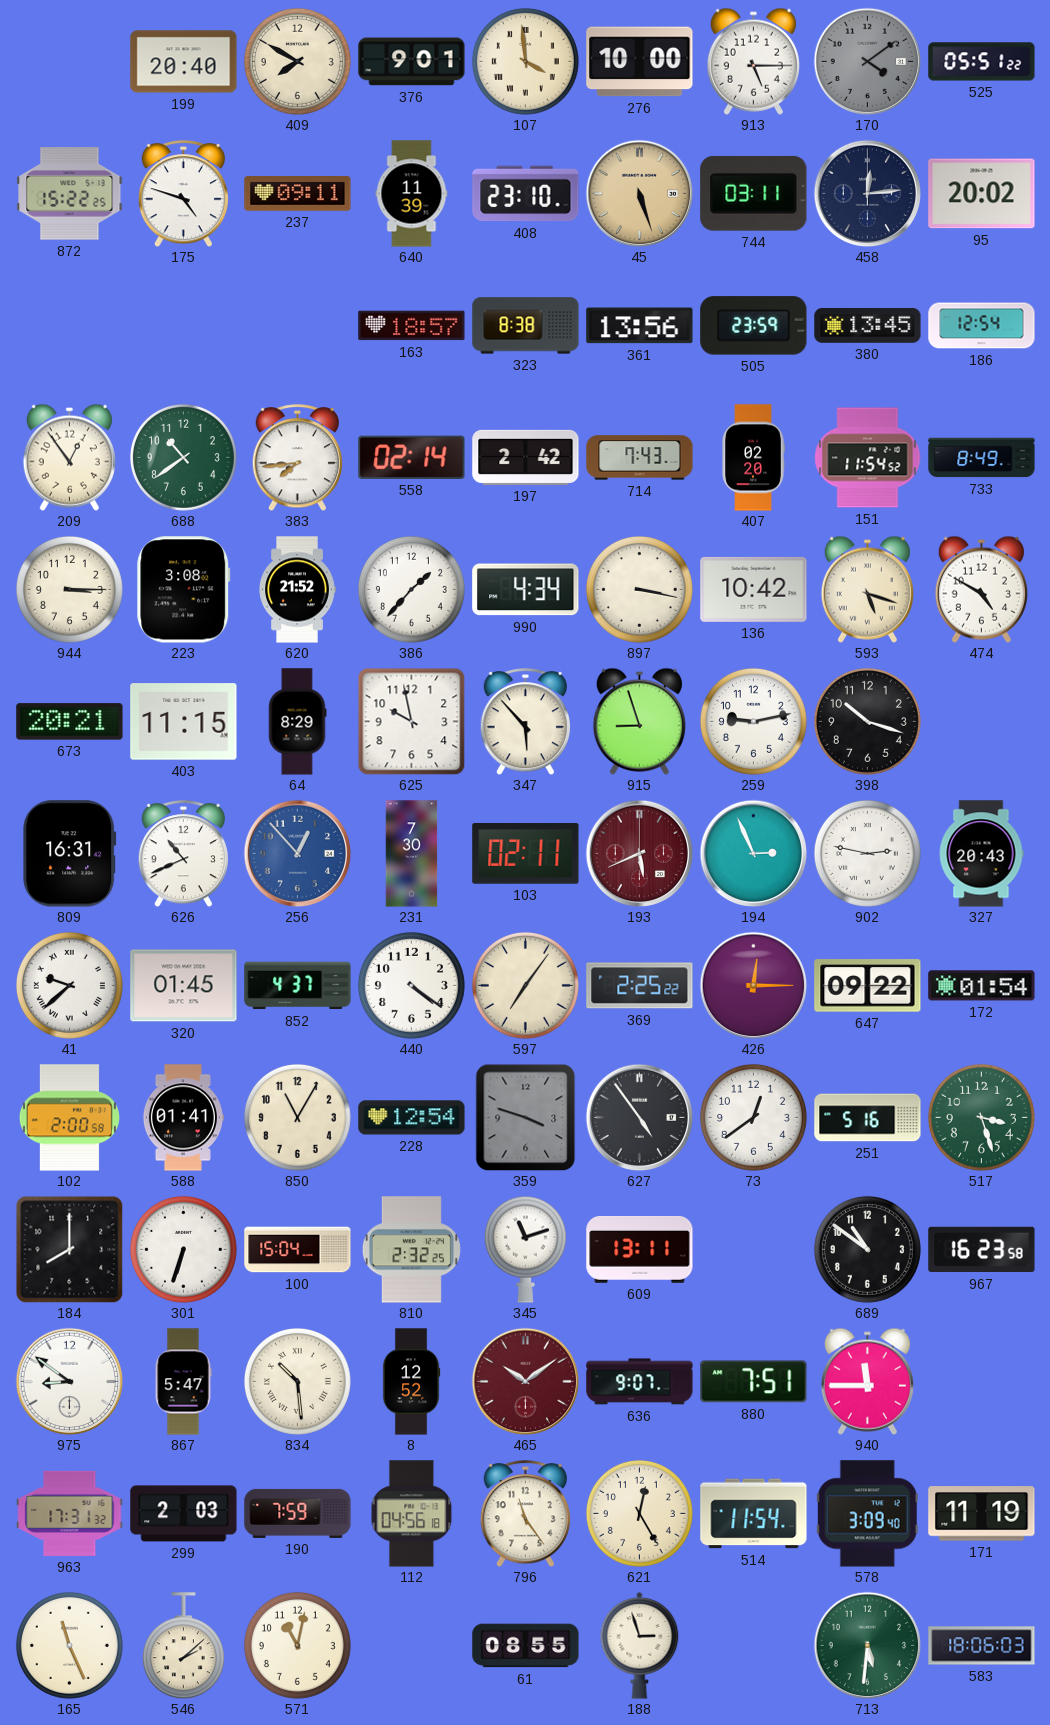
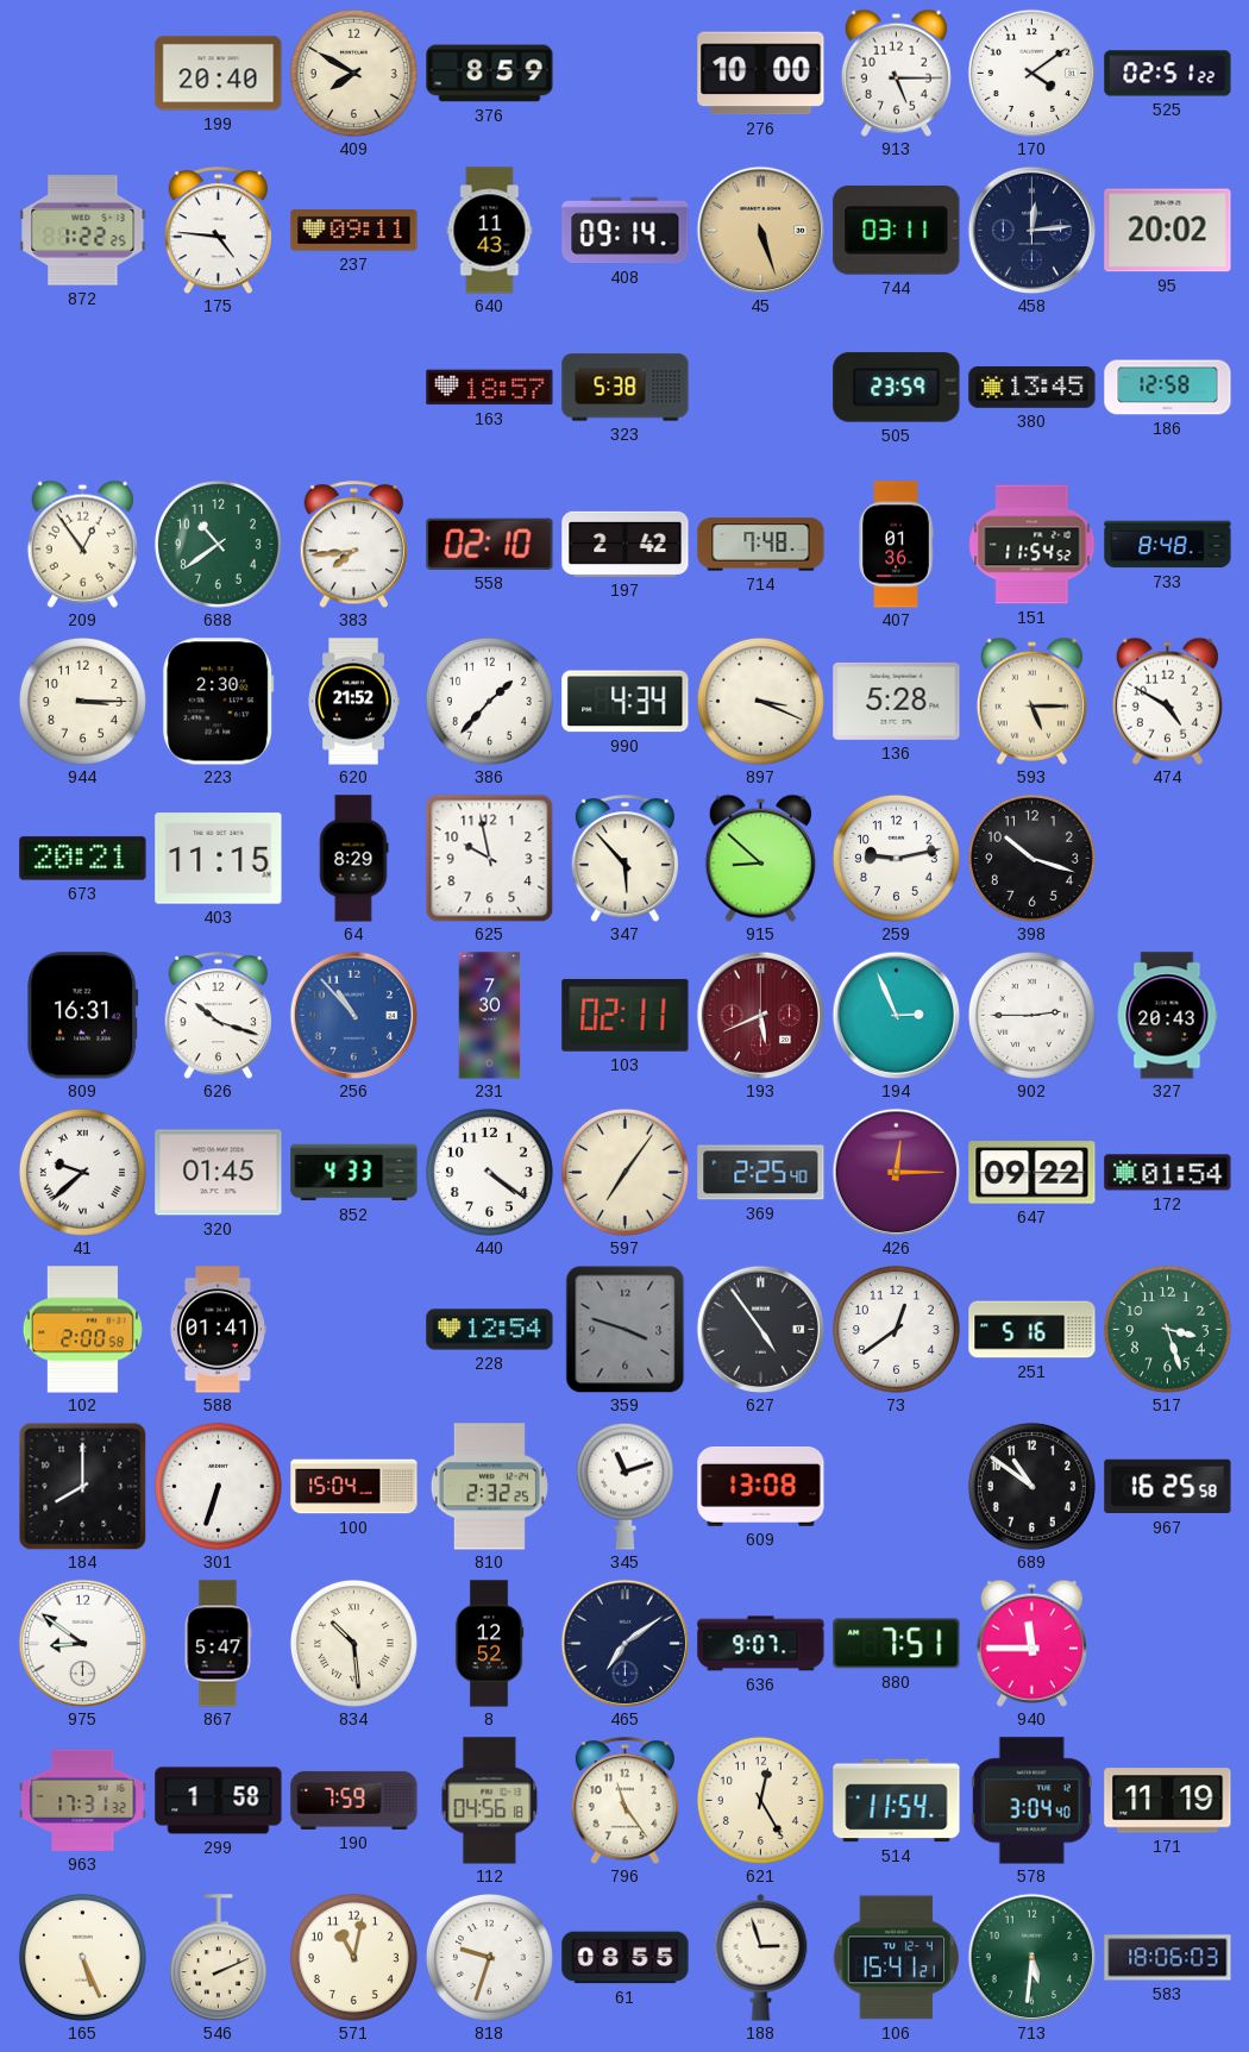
376: 9:01 -> 8:59 (490, 74)
107: 3:59 -> none (525, 61)
170 dial: grey -> white (1031, 73)
525: 05:51 -> 02:51 (1168, 74)
872: 15:22 -> 1:22 (83, 231)
175: 4:48 -> 4:46 (218, 231)
640: 11:39 -> 11:43 (490, 231)
408: 23:10 -> 09:14 (626, 231)
323: 8:38 -> 5:38 (626, 388)
361: 13:56 -> none (640, 326)
186: 12:54 -> 12:58 (1168, 388)
558: 02:14 -> 02:10 (490, 544)
714: 7:43 -> 7:48 (761, 545)
407: 02:20 -> 01:36 (896, 545)
733: 8:49 -> 8:48 (1168, 545)
223: 3:08 -> 2:30 (219, 702)
897: 3:17 -> 3:19 (760, 701)
136: 10:42 -> 5:28 (897, 701)
593: 5:18 -> 5:15 (1031, 701)
915: 8:57 -> 8:52 (760, 858)
626: 10:41 -> 10:18 (218, 1016)
256: 12:53 -> 10:53 (353, 1015)
902: 2:47 -> 2:45 (1031, 1015)
852: 4:37 -> 4:33 (354, 1173)
369: 2:25:22 -> 2:25:40 (761, 1173)
850: 11:05 -> none (297, 1117)
609: 13:11 -> 13:08 (761, 1486)
967: 16:23 -> 16:25 (1168, 1487)
465: 10:09 -> 7:09 (624, 1643)
465 dial: burgundy -> navy (624, 1643)
299: 2:03 -> 1:58 (219, 1801)
578: 3:09 -> 3:04 (1031, 1801)
165: 11:26 -> 5:26 (82, 1957)
546: 2:08 -> 2:11 (218, 1958)
818: none -> 9:33 (489, 1957)
106: none -> 15:41 (896, 1958)
